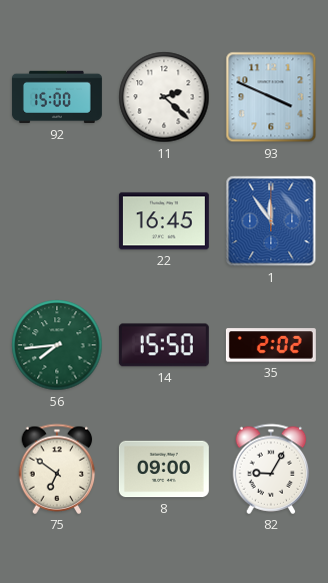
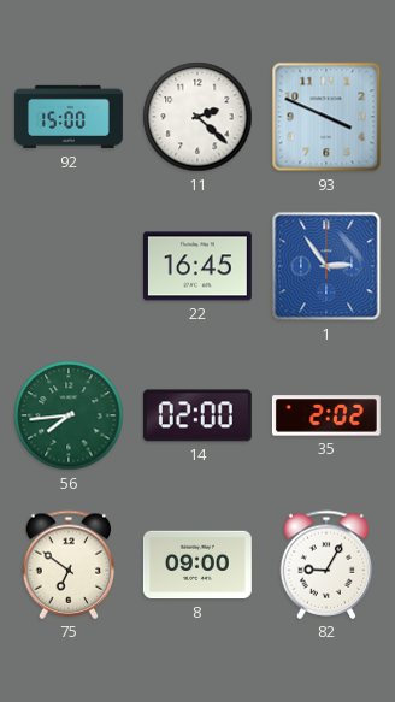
1: 11:54 -> 2:54 (326, 266)
14: 15:50 -> 02:00 (197, 415)
